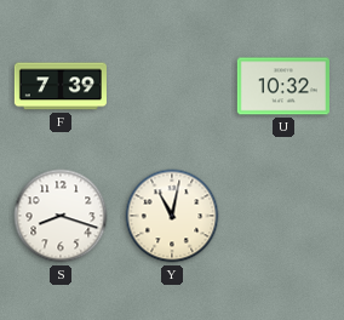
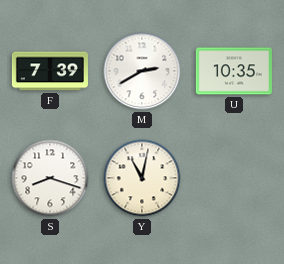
M: none -> 2:40 (142, 71)
U: 10:32 -> 10:35 (234, 71)
